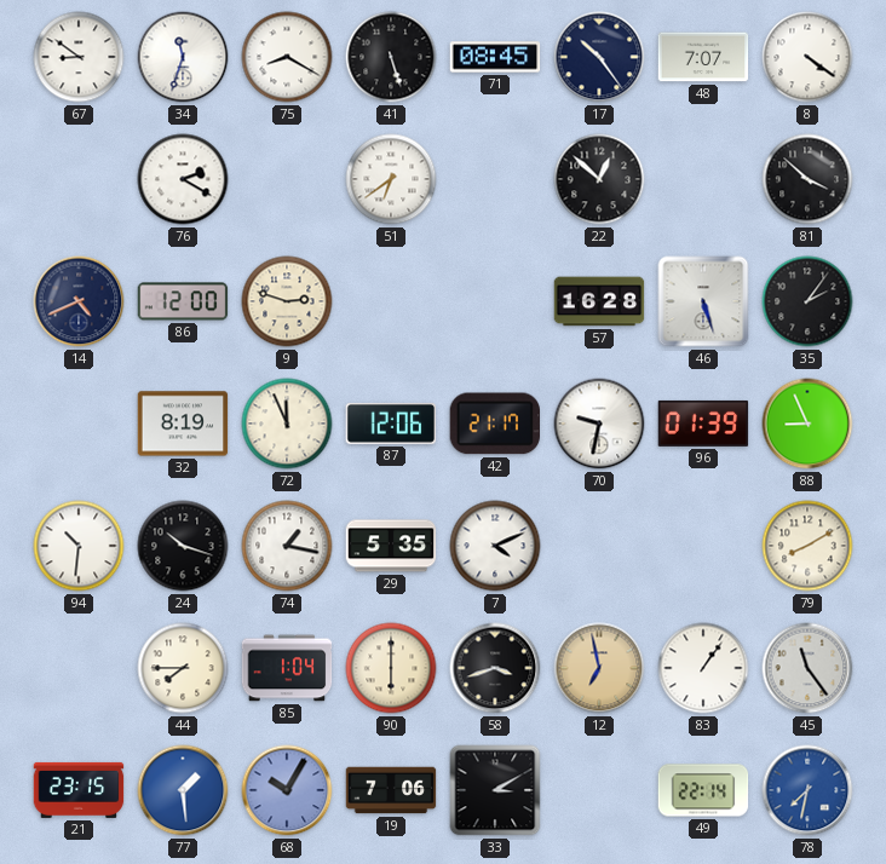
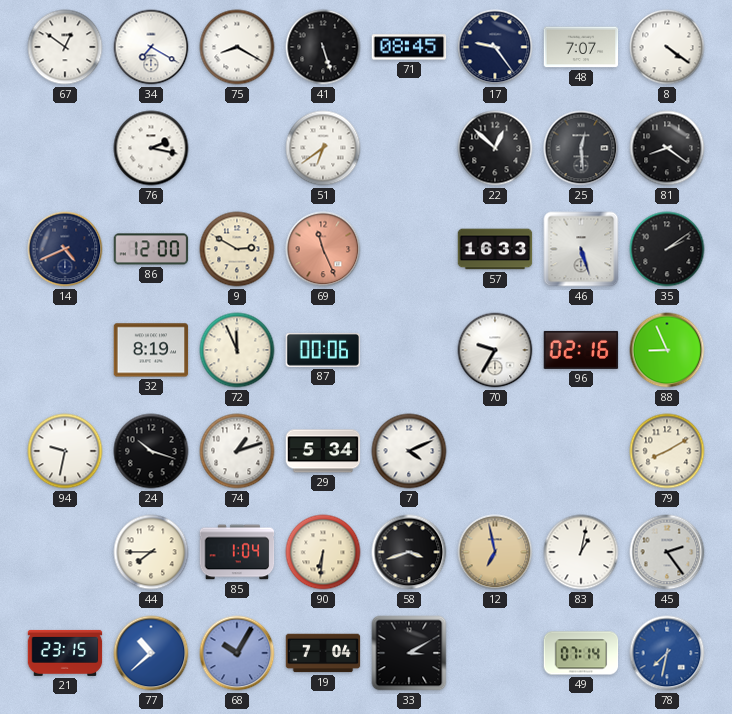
67: 8:51 -> 12:51 (65, 47)
34: 11:33 -> 7:20 (151, 47)
17: 10:24 -> 9:24 (495, 47)
76: 2:20 -> 2:17 (151, 148)
25: none -> 12:29 (581, 148)
81: 3:52 -> 8:21 (667, 148)
9: 2:48 -> 2:50 (237, 249)
69: none -> 11:26 (323, 249)
57: 16:28 -> 16:33 (495, 249)
35: 2:06 -> 2:09 (667, 249)
87: 12:06 -> 00:06 (323, 350)
42: 21:17 -> none (494, 424)
70: 9:32 -> 9:35 (495, 350)
96: 01:39 -> 02:16 (581, 350)
94: 10:31 -> 9:32 (65, 451)
74: 1:17 -> 1:12 (237, 451)
29: 5:35 -> 5:34 (323, 451)
90: 6:00 -> 6:31 (323, 552)
83: 1:06 -> 1:02 (581, 552)
45: 11:24 -> 2:24 (667, 552)
77: 1:29 -> 10:38 (151, 653)
19: 7:06 -> 7:04 (323, 653)
49: 22:14 -> 07:14 (581, 653)
